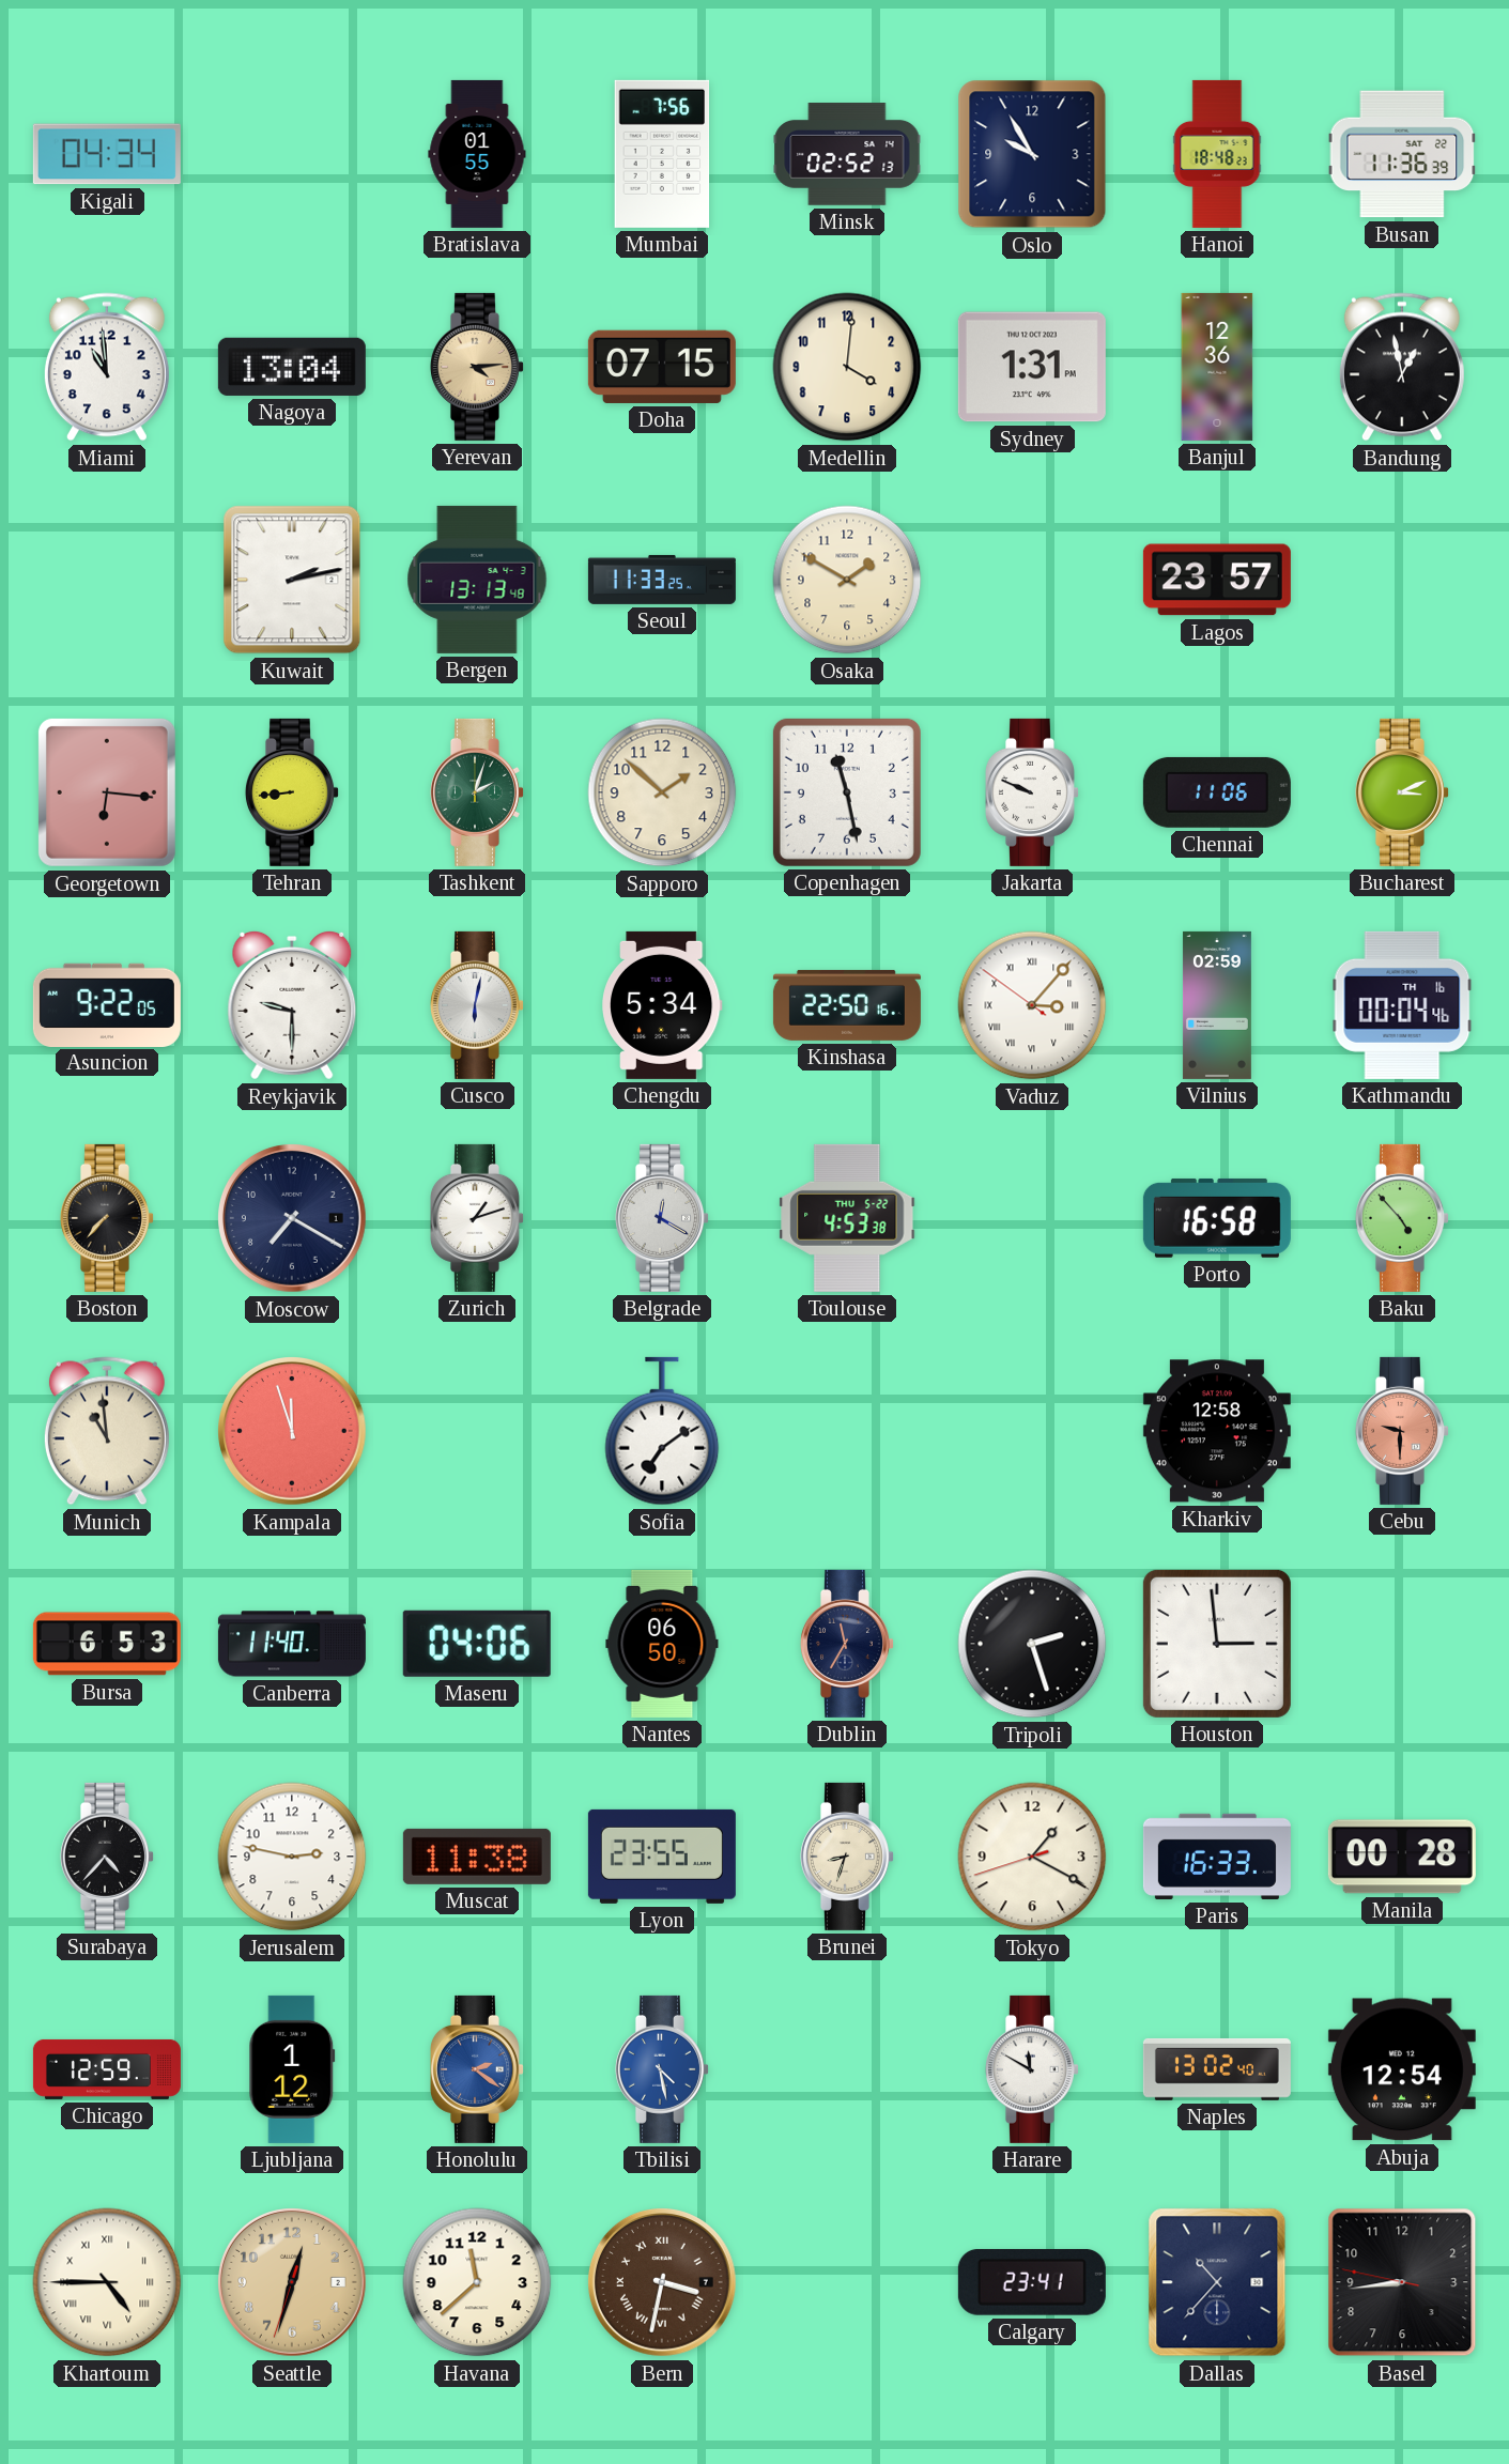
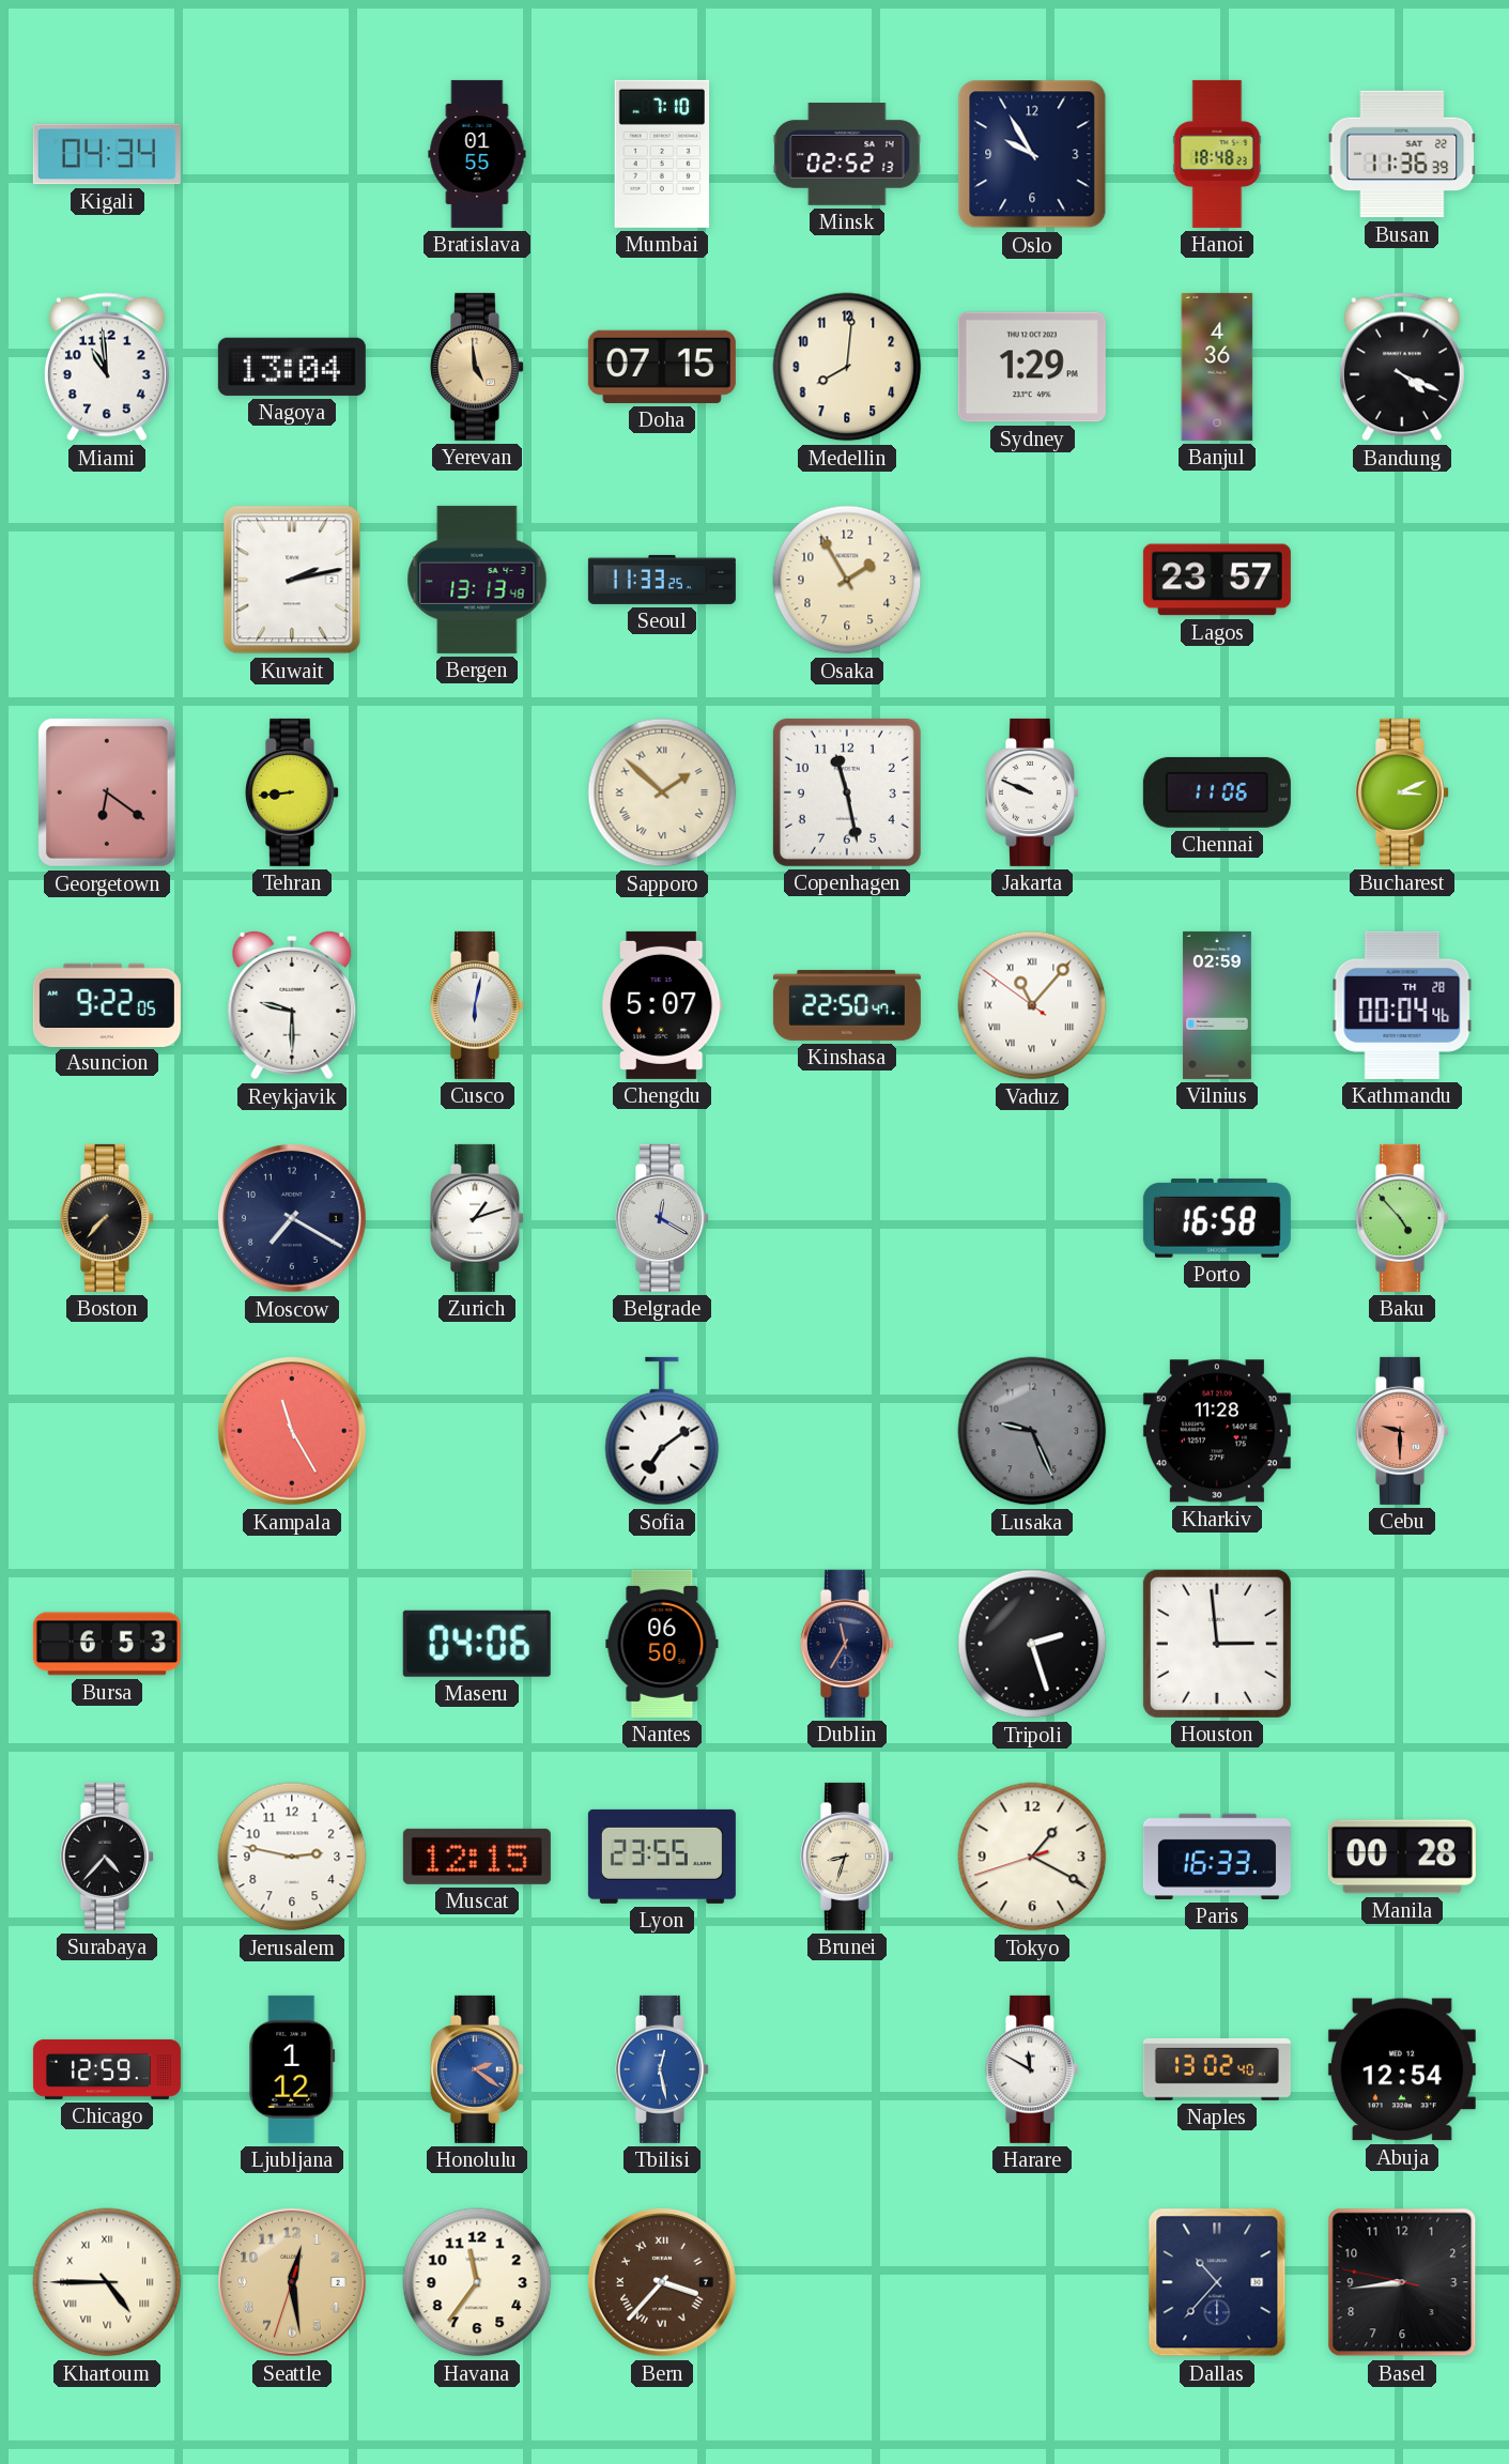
Mumbai: 7:56 -> 7:10 (662, 154)
Yerevan: 4:14 -> 4:59 (477, 367)
Medellin: 4:01 -> 8:01 (847, 367)
Sydney: 1:31 -> 1:29 (1032, 367)
Banjul: 12:36 -> 4:36 (1217, 367)
Bandung: 12:58 -> 4:19 (1402, 367)
Osaka: 1:50 -> 1:55 (847, 580)
Georgetown: 6:16 -> 6:21 (107, 792)
Tashkent: 2:03 -> none (477, 792)
Sapporo numerals: Arabic -> Roman (662, 792)
Chengdu: 5:34 -> 5:07 (662, 1005)
Kinshasa: 22:50:16 -> 22:50:47 (847, 1005)
Vaduz: 3:06 -> 11:06 (1032, 1005)
Kathmandu date: TH 16 -> TH 28 (1402, 1005)
Toulouse: 4:53 -> none (847, 1218)
Munich: 10:59 -> none (107, 1431)
Kampala: 11:57 -> 11:25 (293, 1432)
Lusaka: none -> 9:26 (1032, 1431)
Kharkiv: 12:58 -> 11:28 (1217, 1431)
Canberra: 11:40 -> none (292, 1644)
Muscat: 11:38 -> 12:15 (477, 1857)
Tbilisi: 4:28 -> 12:28 (662, 2069)
Seattle: 12:32 -> 12:28 (293, 2283)
Havana: 11:38 -> 11:36 (477, 2282)
Bern: 3:32 -> 3:37 (663, 2283)
Calgary: 23:41 -> none (1032, 2282)
